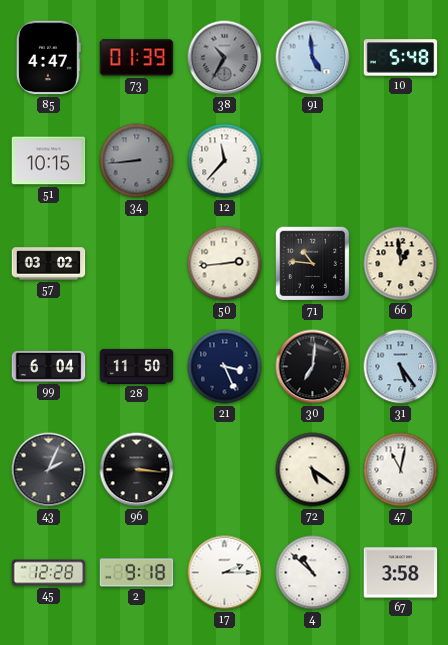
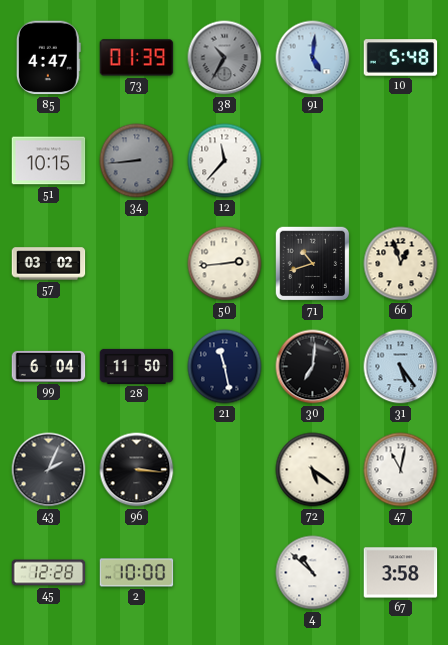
91: 4:59 -> 5:01 (313, 58)
71: 10:46 -> 10:42 (313, 264)
66: 12:59 -> 12:57 (401, 264)
21: 3:26 -> 11:28 (225, 367)
2: 9:18 -> 10:00 (137, 573)
17: 2:15 -> none (225, 573)
